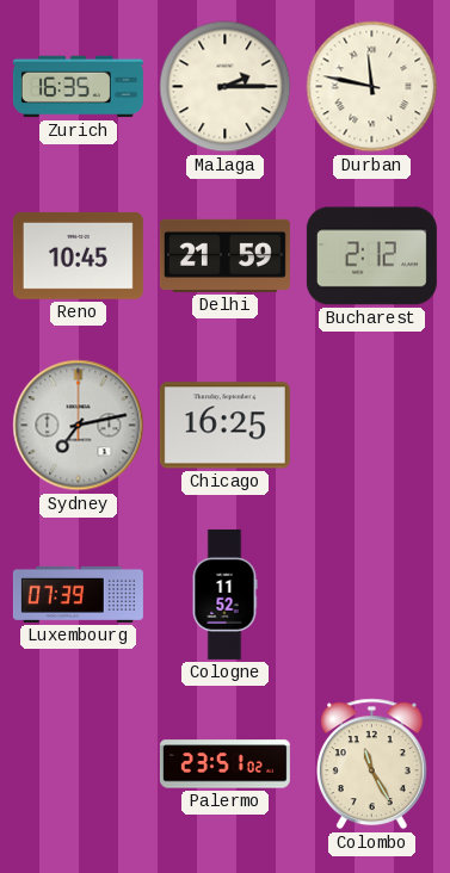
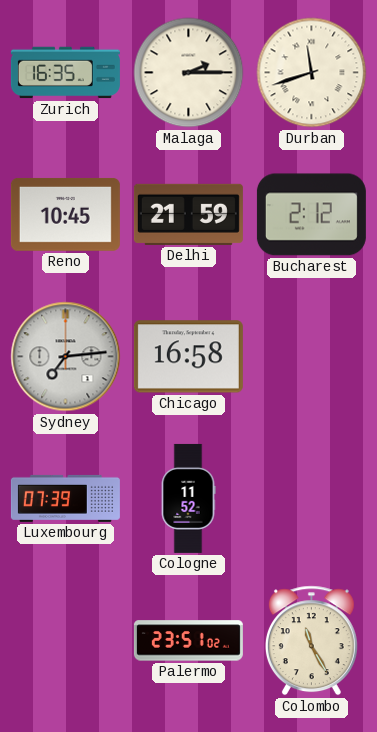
Durban: 11:47 -> 11:42 (312, 73)
Sydney: 7:13 -> 7:14 (66, 357)
Chicago: 16:25 -> 16:58 (188, 357)
